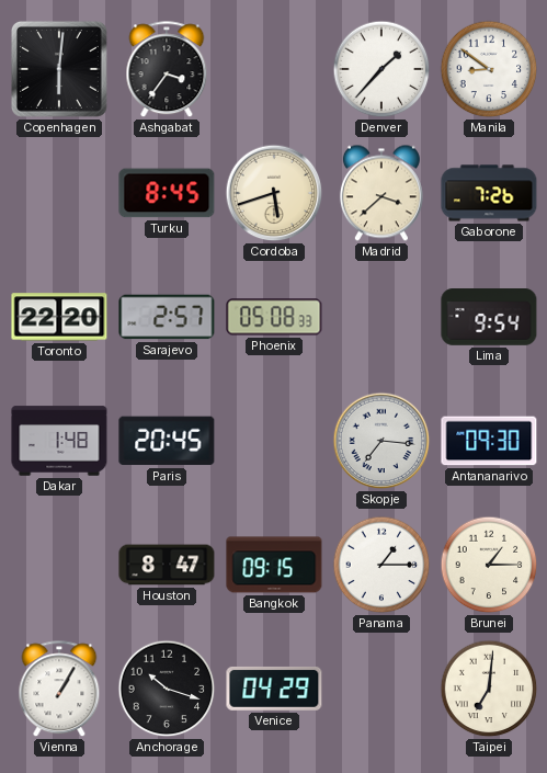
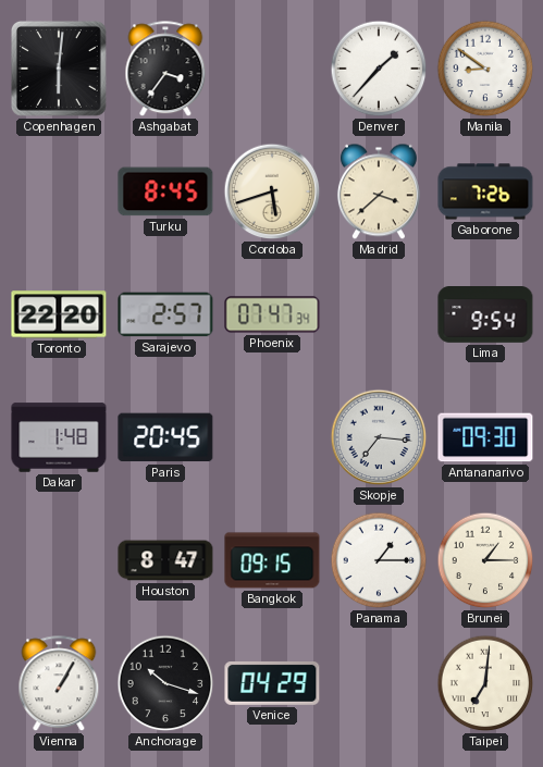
Phoenix: 05:08 -> 07:47 (272, 314)
